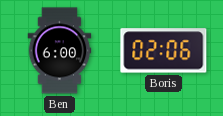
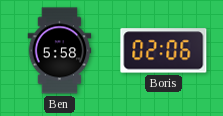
Ben: 6:00 -> 5:58 (60, 51)
